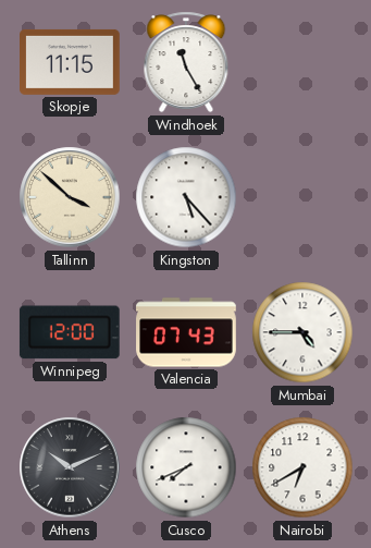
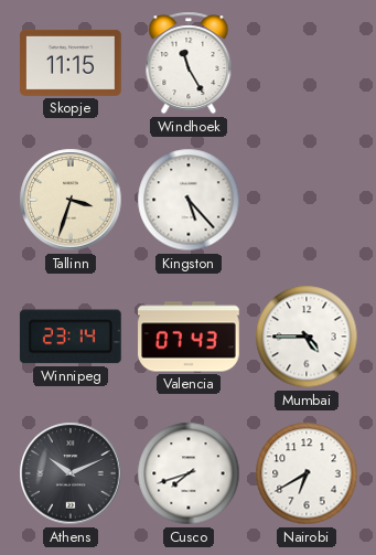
Tallinn: 3:52 -> 3:33 (71, 200)
Winnipeg: 12:00 -> 23:14 (71, 337)
Cusco: 7:41 -> 7:42 (189, 473)
